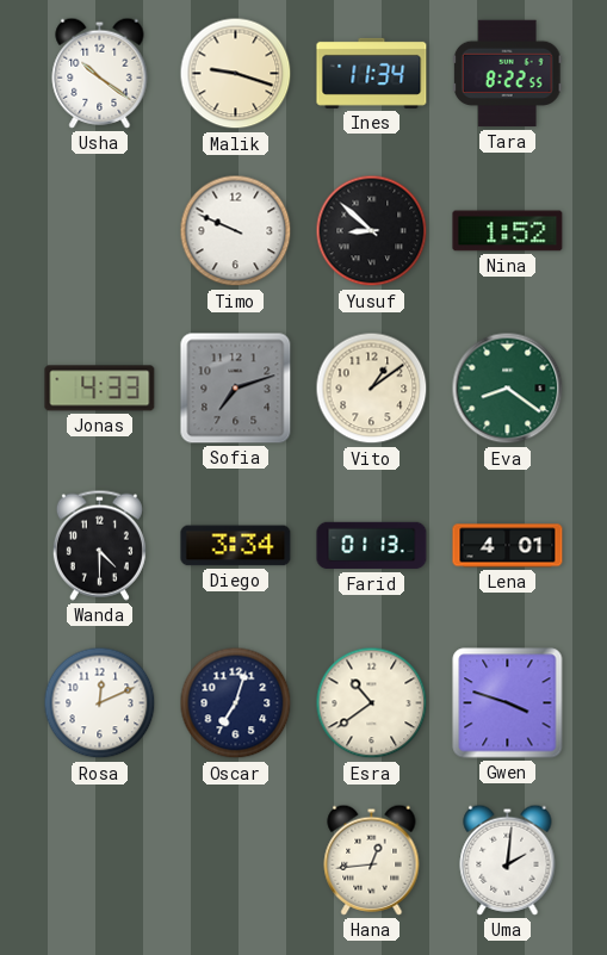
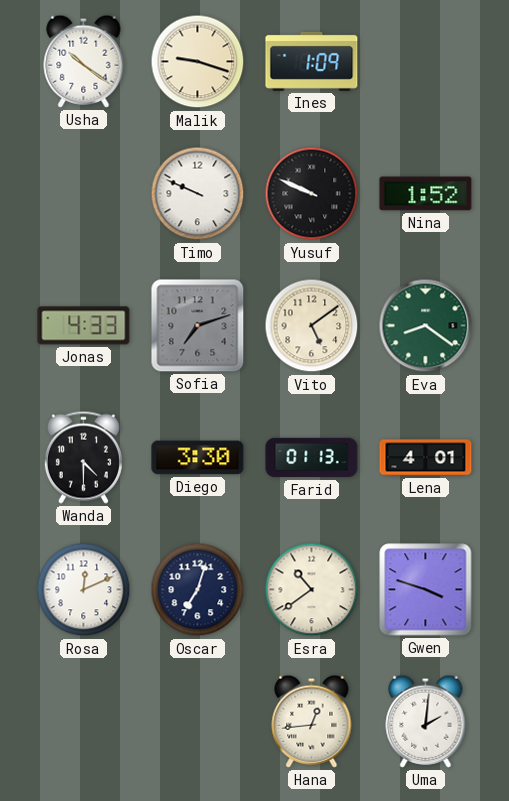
Ines: 11:34 -> 1:09 (312, 61)
Tara: 8:22 -> none (507, 74)
Yusuf: 8:52 -> 9:49 (312, 194)
Vito: 1:09 -> 5:09 (312, 326)
Diego: 3:34 -> 3:30 (198, 458)
